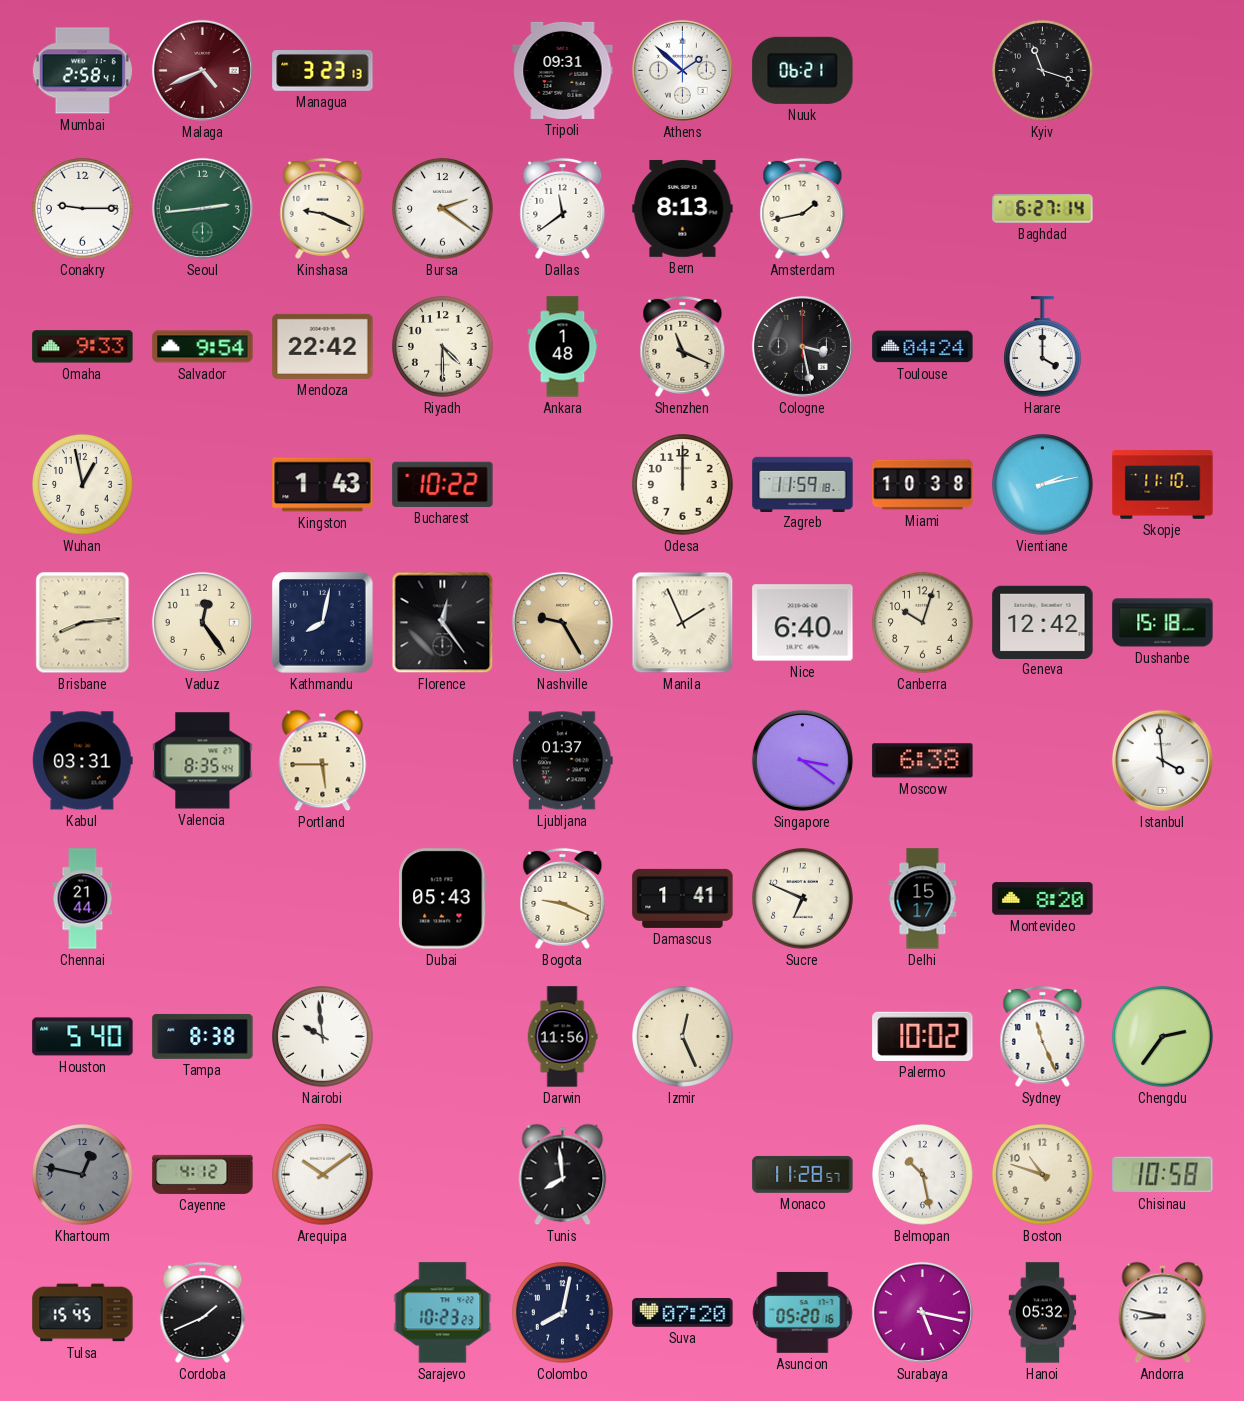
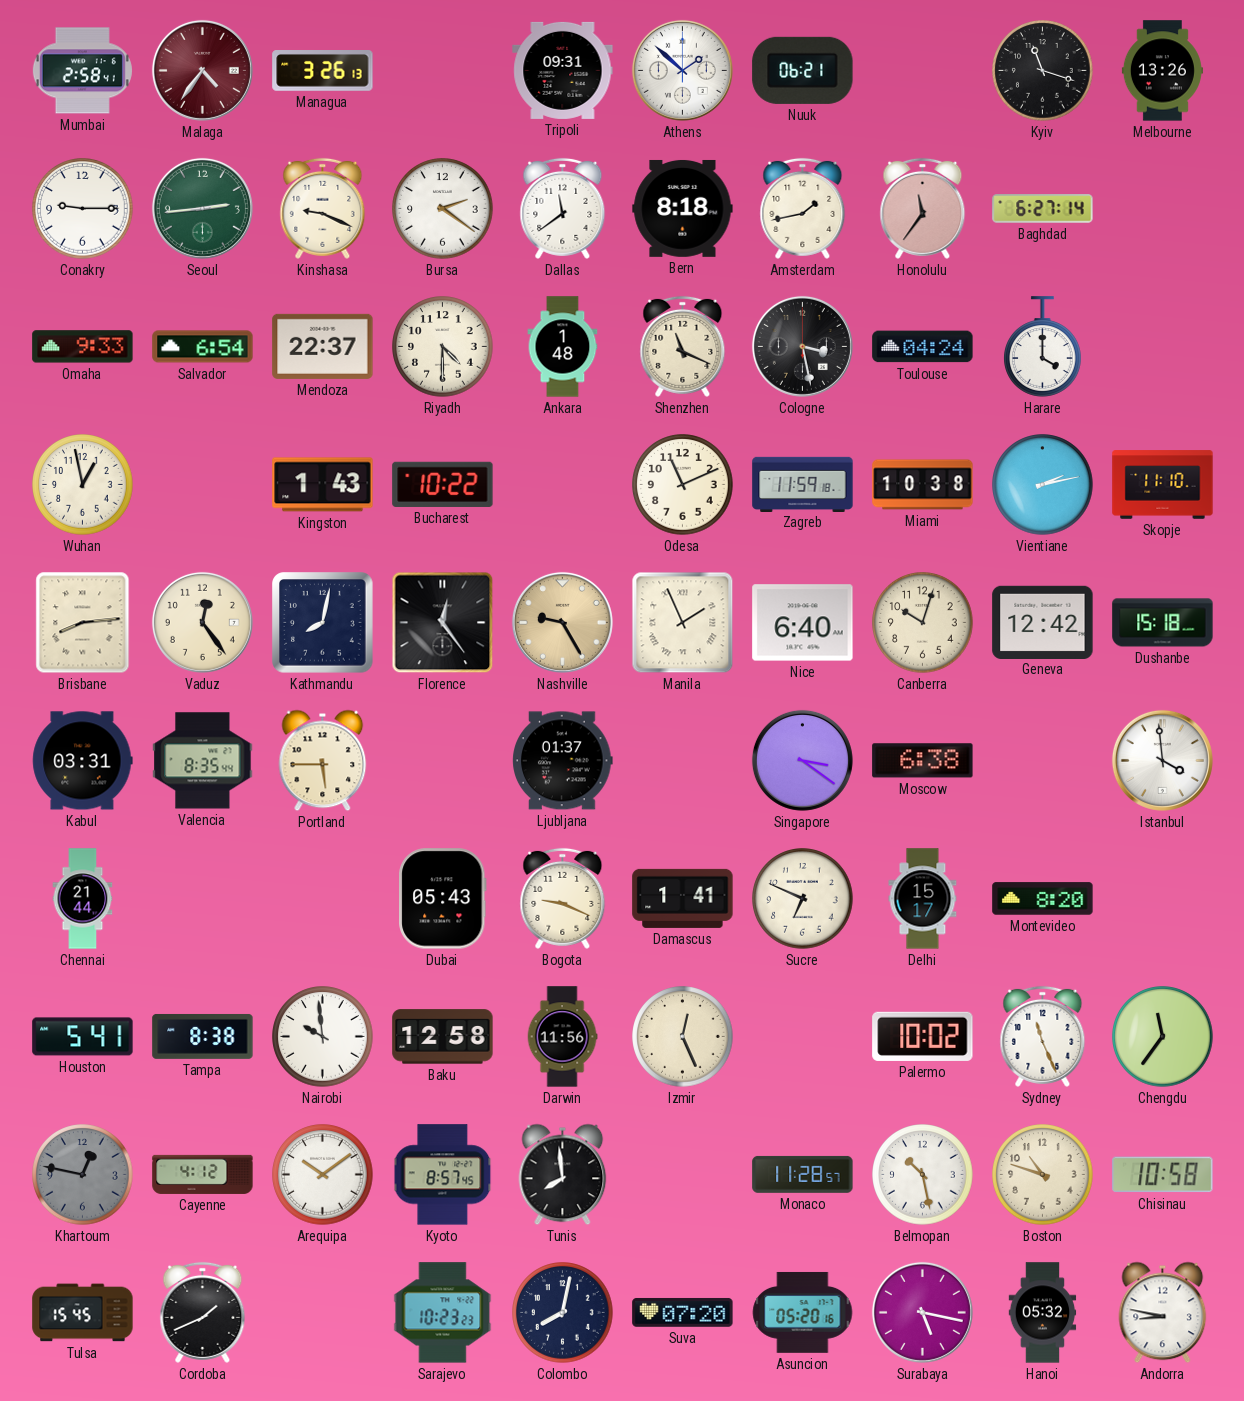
Malaga: 4:41 -> 4:36 (202, 70)
Managua: 3:23 -> 3:26 (323, 71)
Melbourne: none -> 13:26 (1162, 71)
Bern: 8:13 -> 8:18 (683, 208)
Honolulu: none -> 11:36 (923, 208)
Salvador: 9:54 -> 6:54 (203, 347)
Mendoza: 22:42 -> 22:37 (323, 346)
Odesa: 12:00 -> 11:11 (683, 485)
Houston: 5:40 -> 5:41 (83, 1037)
Baku: none -> 12:58 (443, 1037)
Chengdu: 2:36 -> 11:36 (1163, 1037)
Kyoto: none -> 8:57 (443, 1175)
